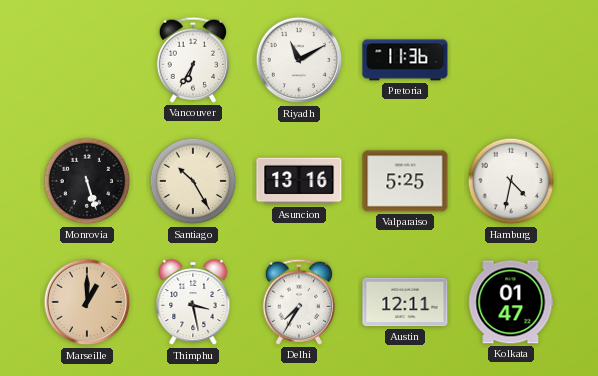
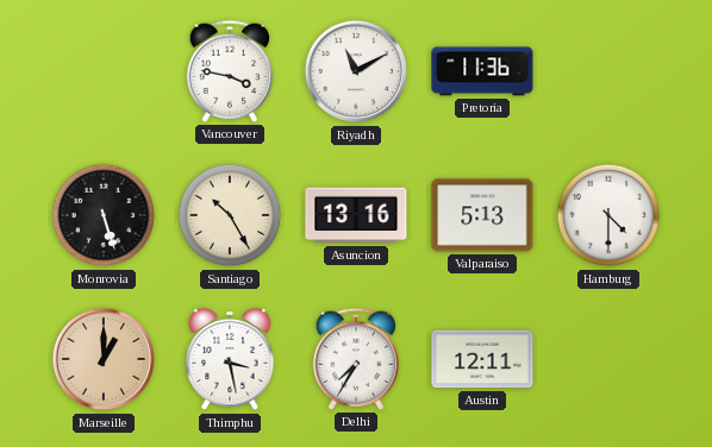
Vancouver: 6:35 -> 3:47 (229, 71)
Valparaiso: 5:25 -> 5:13 (482, 215)
Hamburg: 4:32 -> 4:30 (608, 215)
Kolkata: 01:47 -> none (511, 302)
